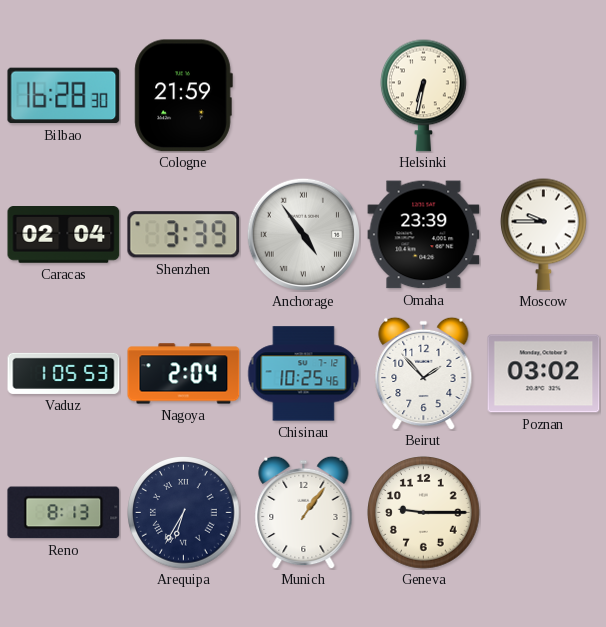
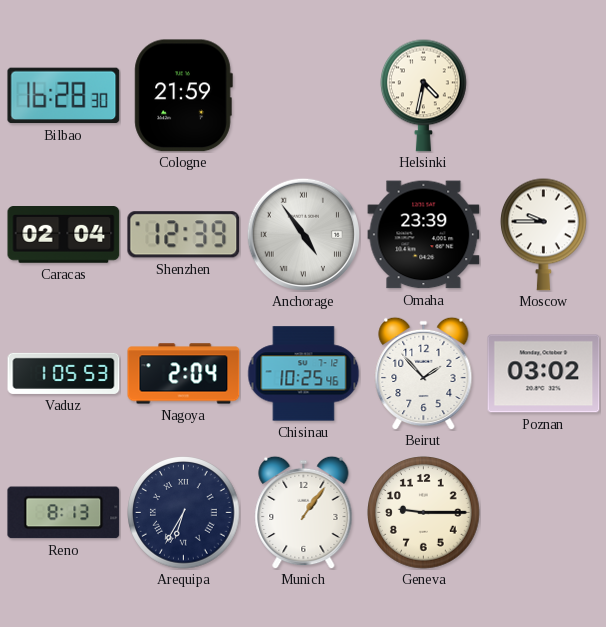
Helsinki: 6:32 -> 4:32 (424, 95)
Shenzhen: 3:39 -> 12:39 (184, 235)
